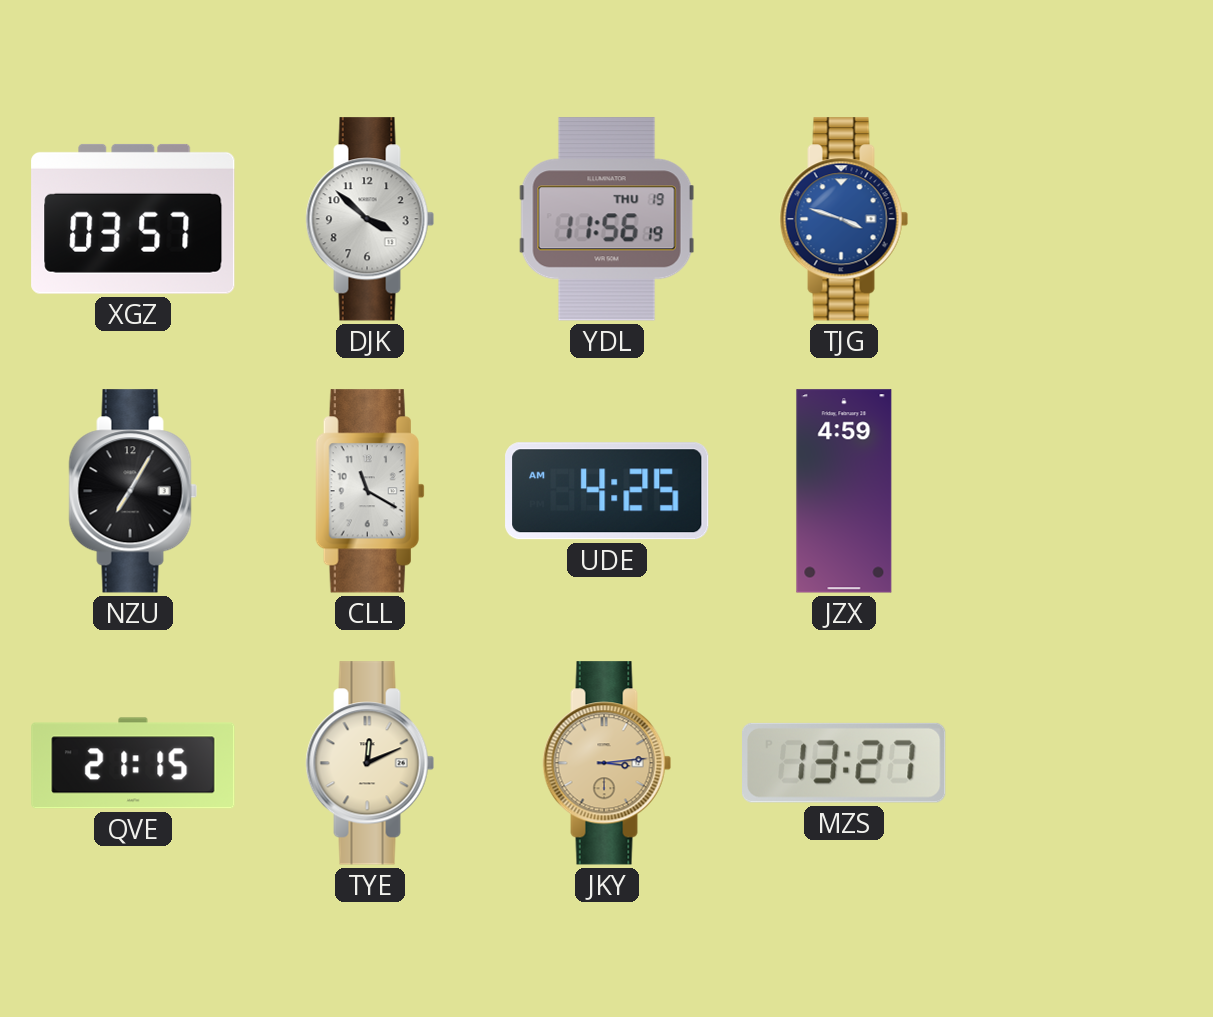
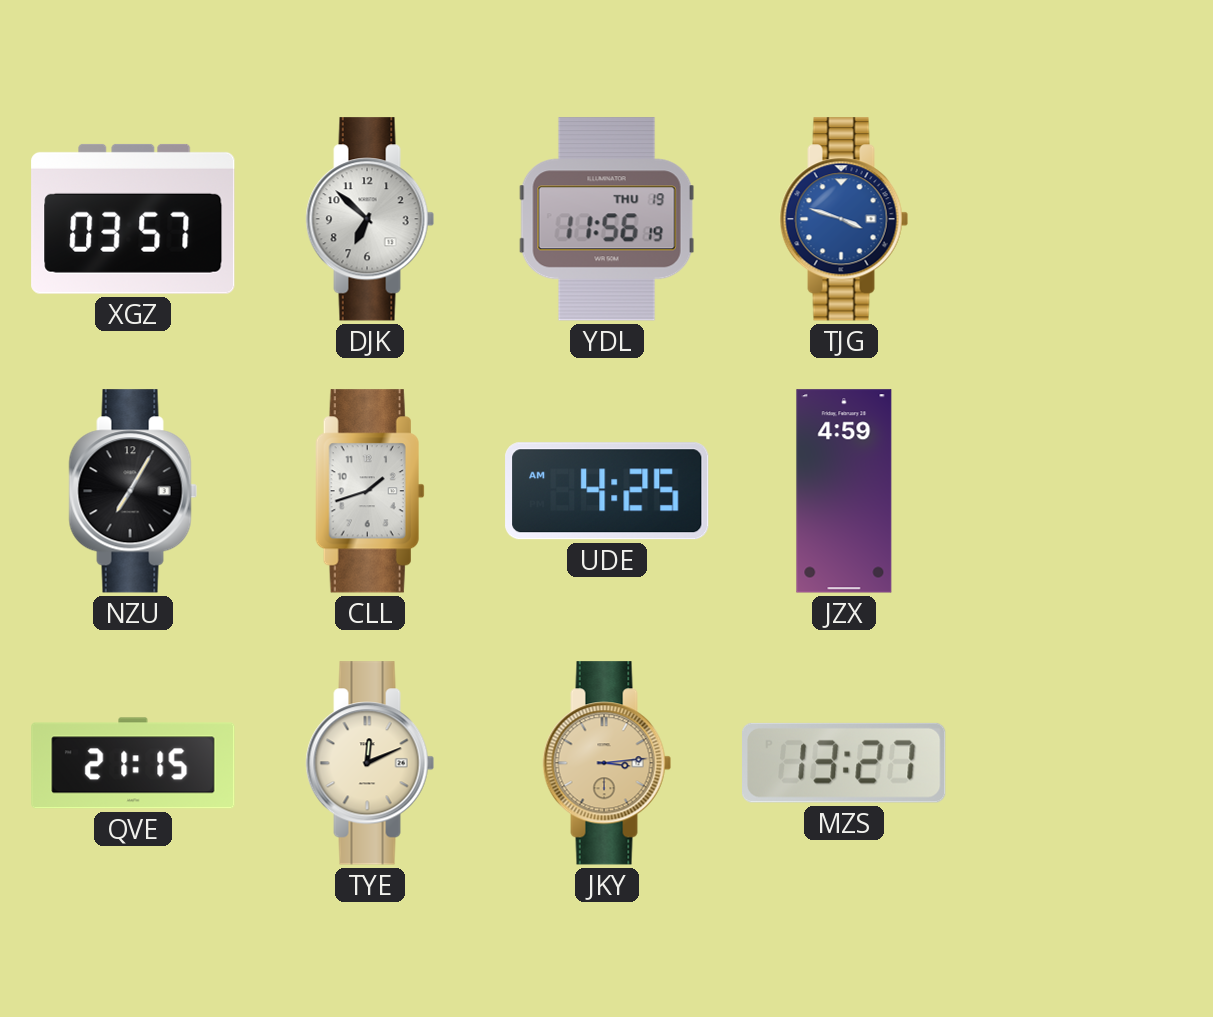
DJK: 3:52 -> 6:52 (370, 219)
CLL: 11:20 -> 1:42 (370, 491)
